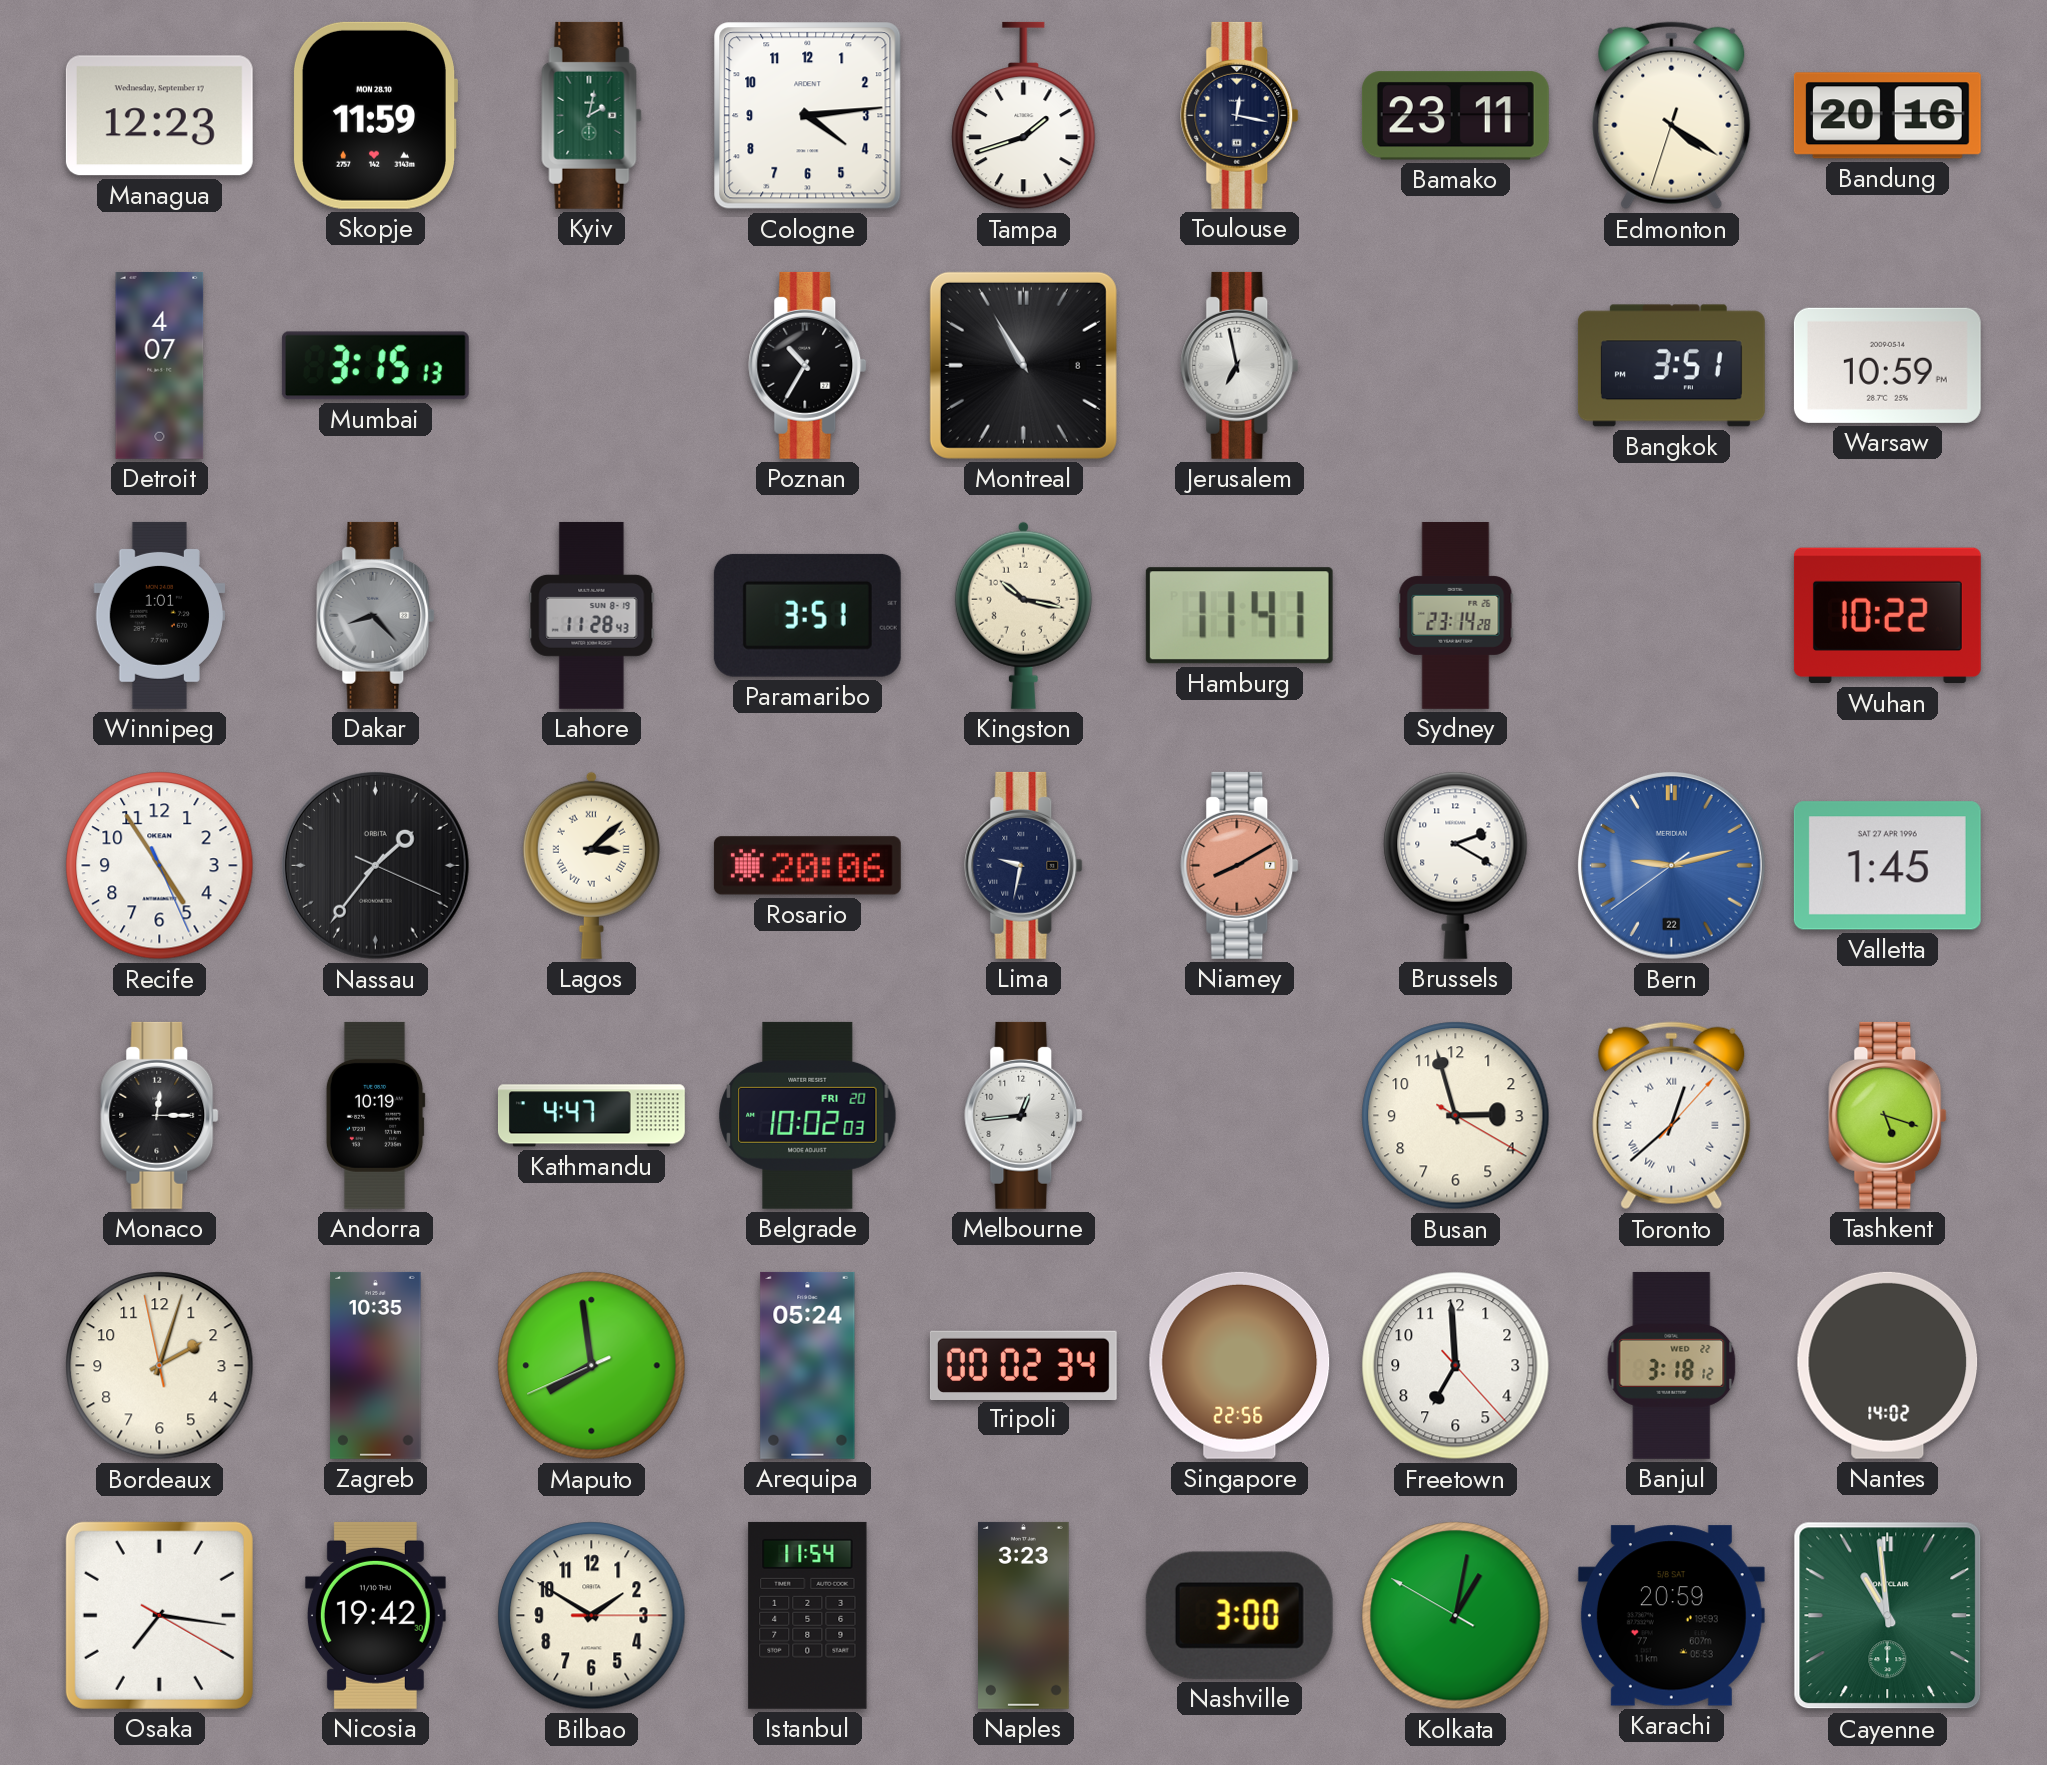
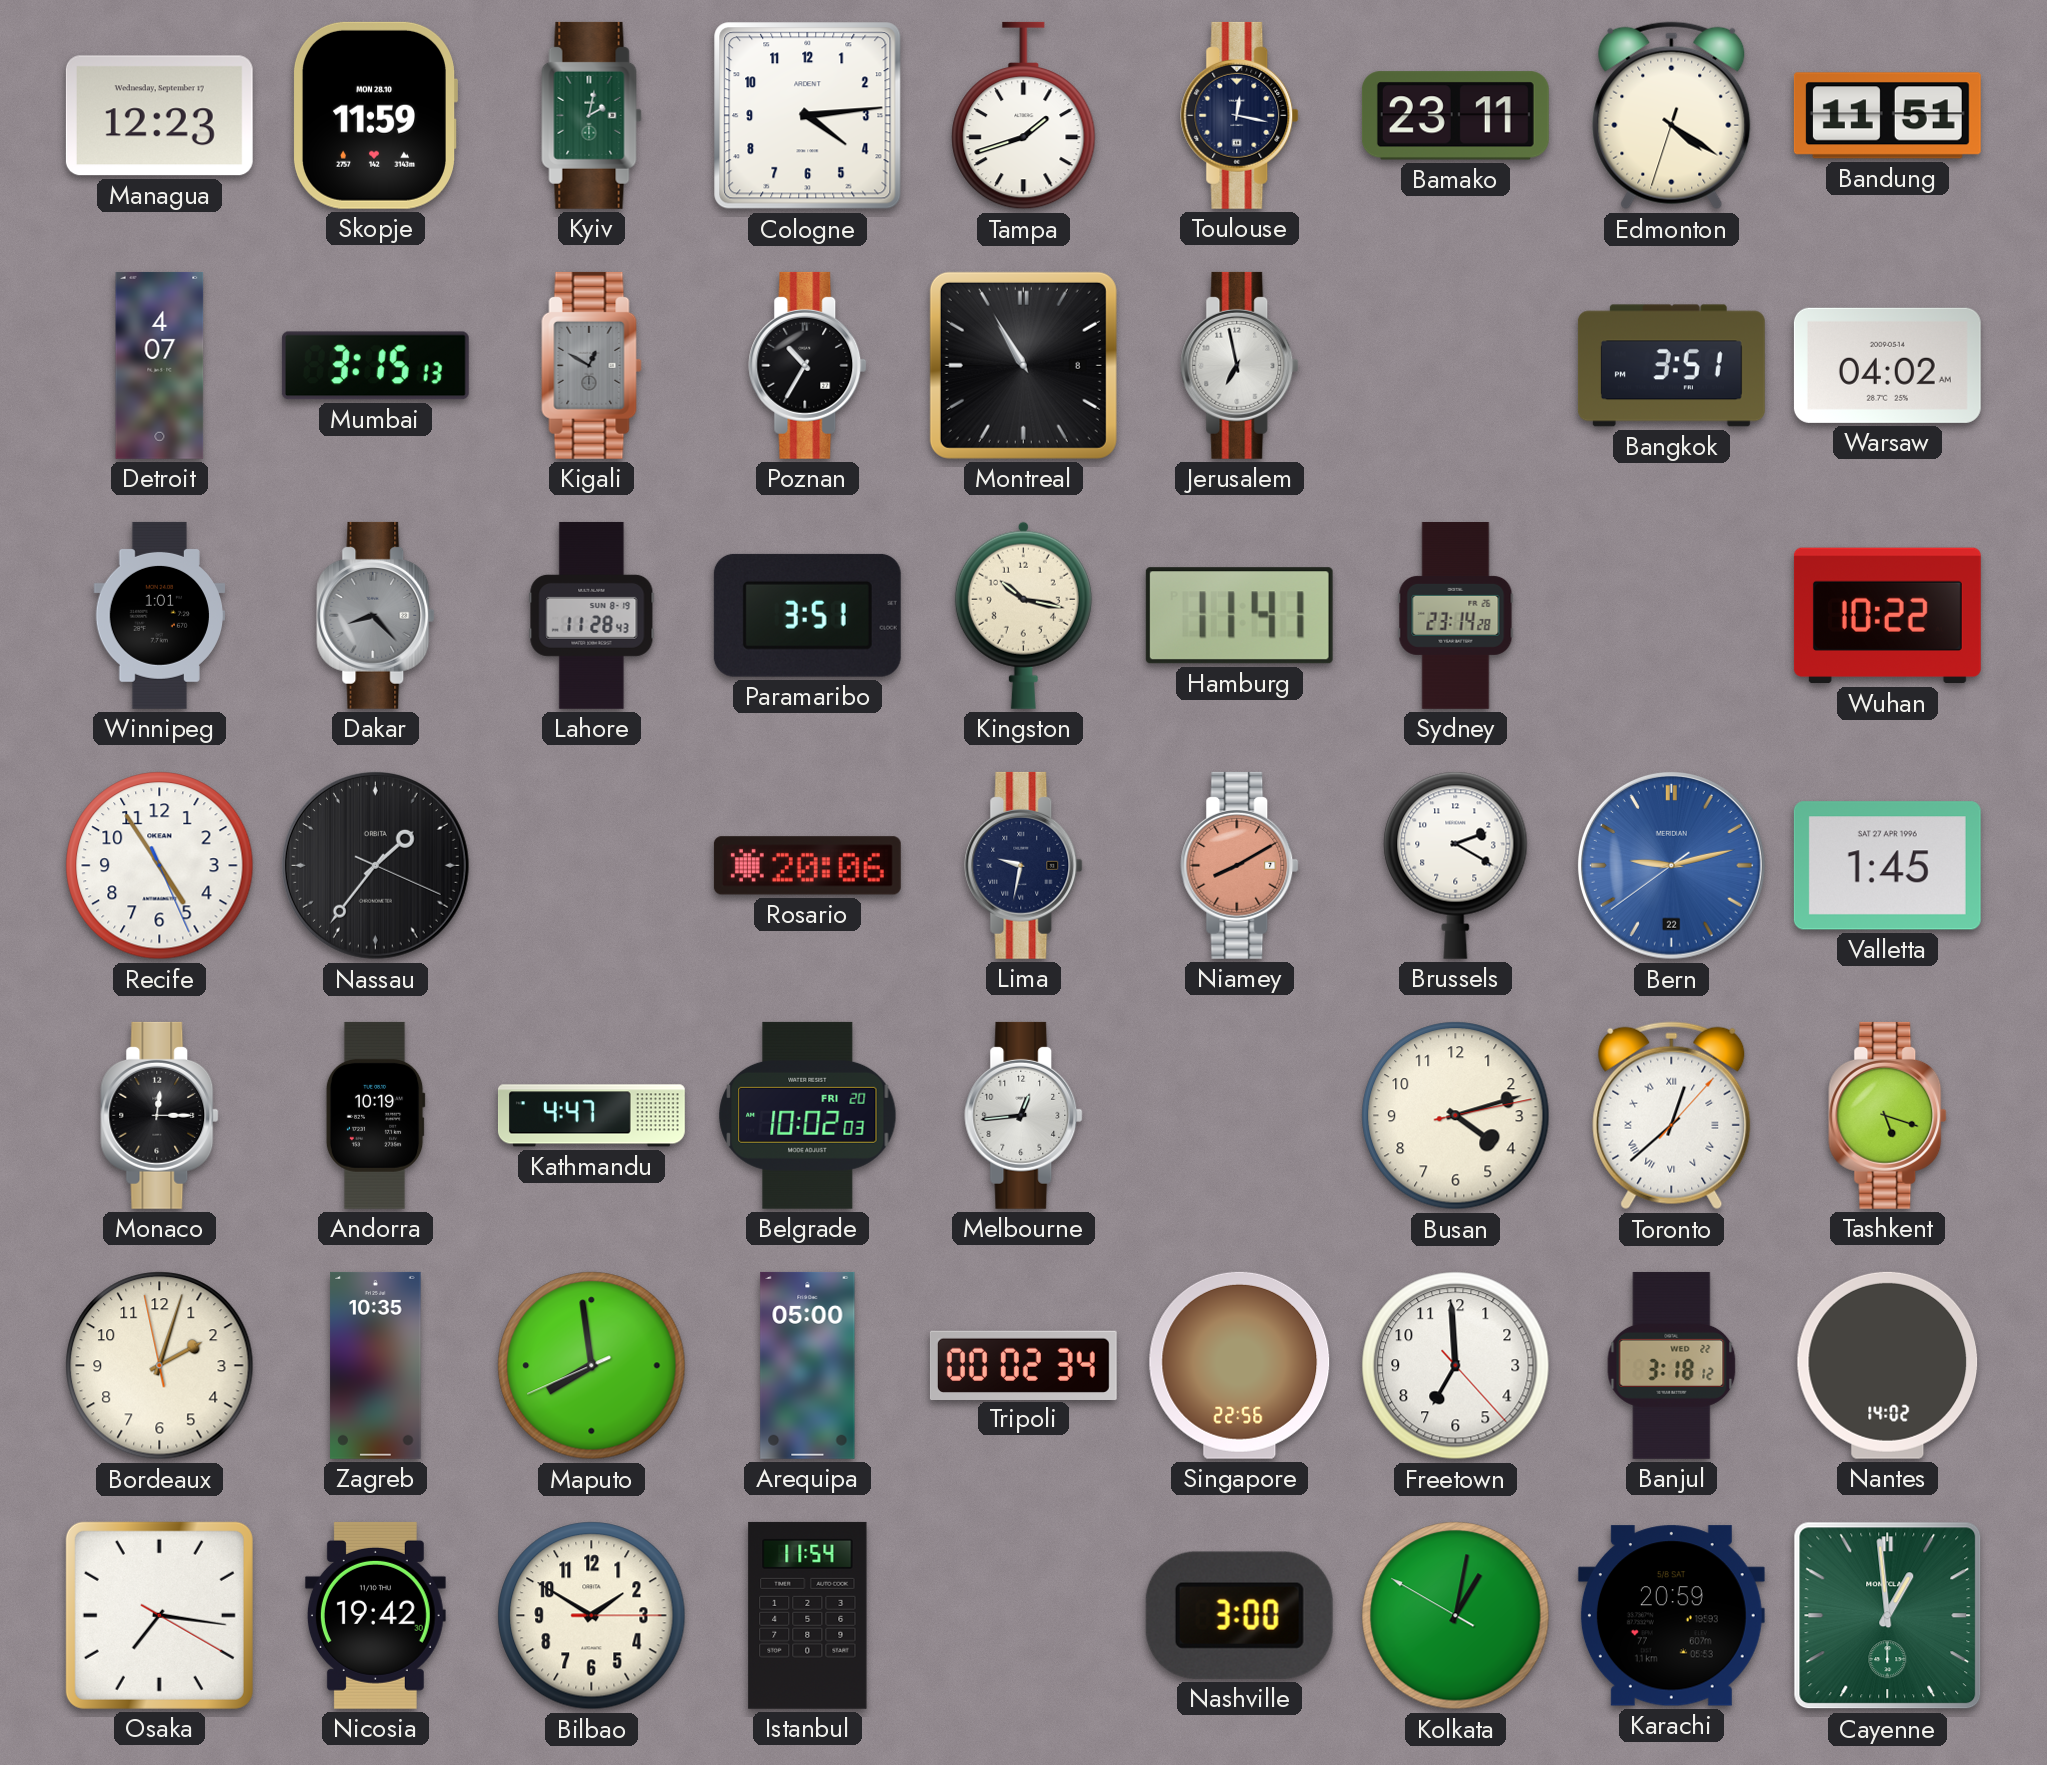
Bandung: 20:16 -> 11:51 (1887, 116)
Kigali: none -> 12:50 (592, 365)
Warsaw: 10:59 -> 04:02 (1887, 365)
Lagos: 3:08 -> none (591, 865)
Busan: 2:57 -> 4:12 (1456, 1116)
Arequipa: 05:24 -> 05:00 (808, 1365)
Naples: 3:23 -> none (1024, 1615)
Cayenne: 10:59 -> 12:59 (1888, 1616)
